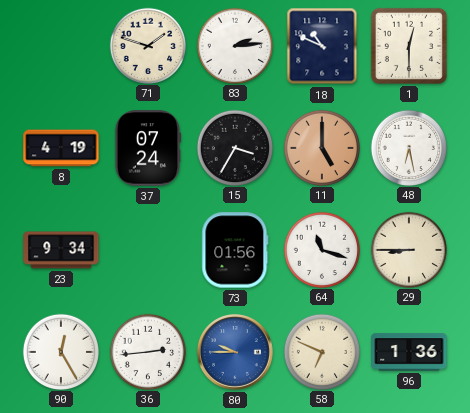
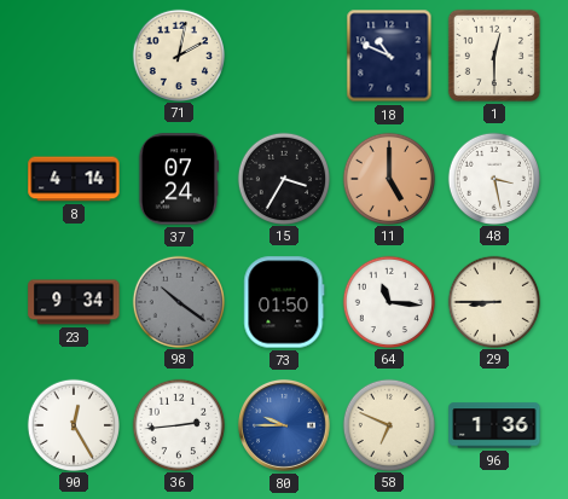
71: 1:48 -> 2:02 (178, 54)
83: 2:14 -> none (234, 45)
8: 4:19 -> 4:14 (74, 179)
48: 6:28 -> 3:28 (493, 178)
98: none -> 10:21 (178, 301)
73: 01:56 -> 01:50 (284, 302)
64: 11:18 -> 11:16 (388, 301)
